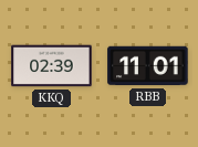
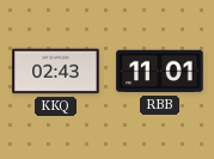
KKQ: 02:39 -> 02:43 (56, 72)
